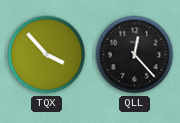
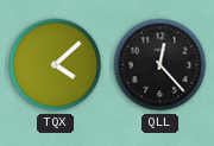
TQX: 3:53 -> 4:08 (56, 65)
